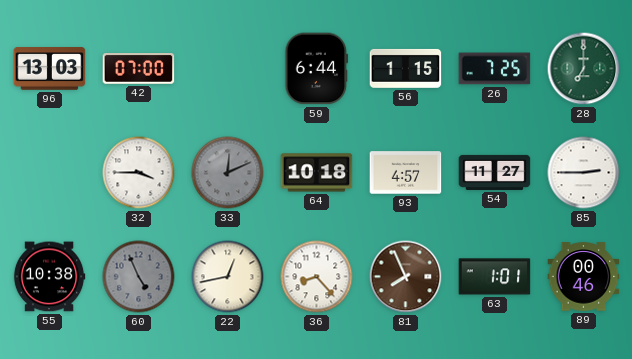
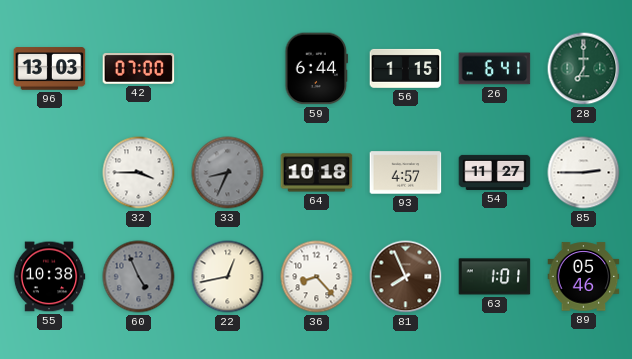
26: 7:25 -> 6:41 (495, 69)
33: 12:11 -> 8:34 (228, 173)
89: 00:46 -> 05:46 (584, 277)
